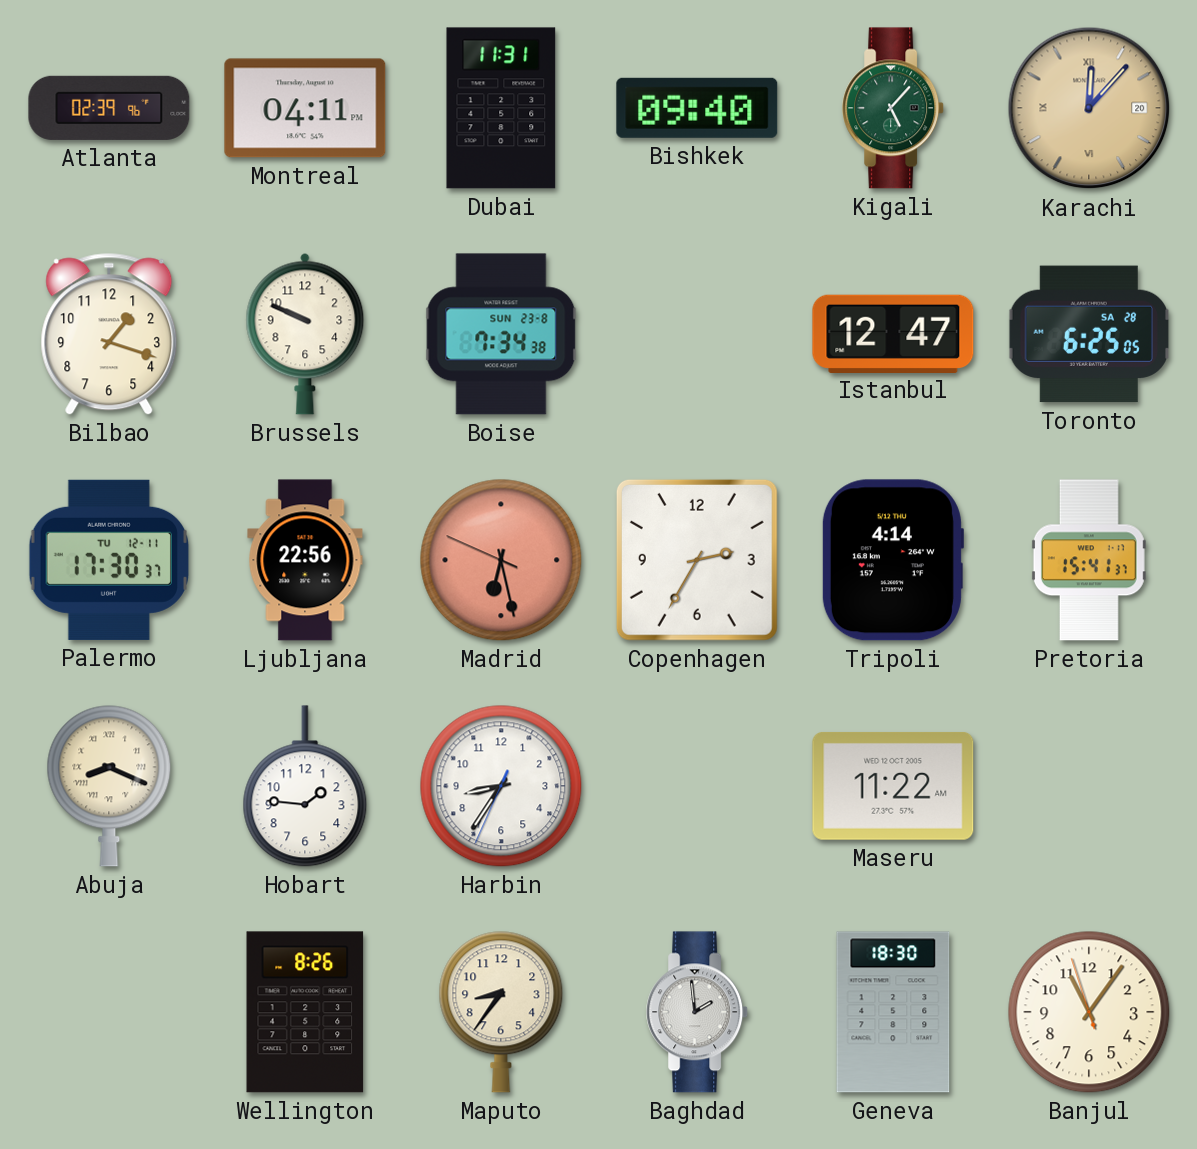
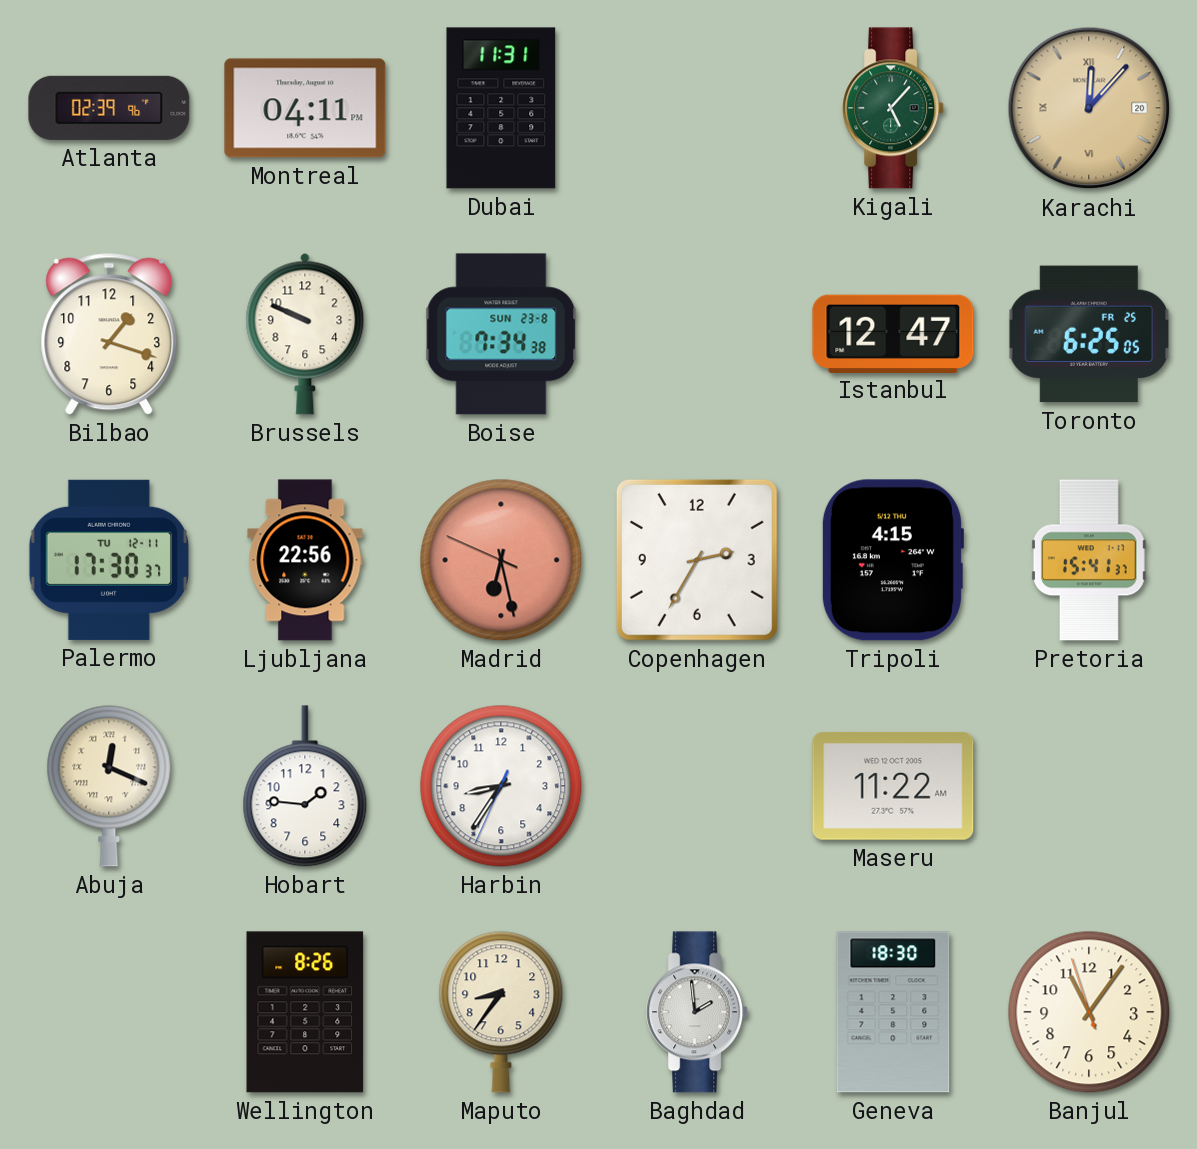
Bishkek: 09:40 -> none (697, 108)
Toronto date: SA 28 -> FR 25 (1088, 334)
Tripoli: 4:14 -> 4:15 (892, 560)
Abuja: 8:19 -> 12:19 (109, 786)
